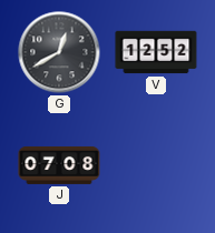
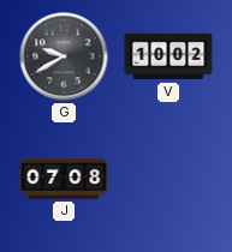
G: 12:40 -> 9:40 (64, 56)
V: 12:52 -> 10:02 (168, 56)
